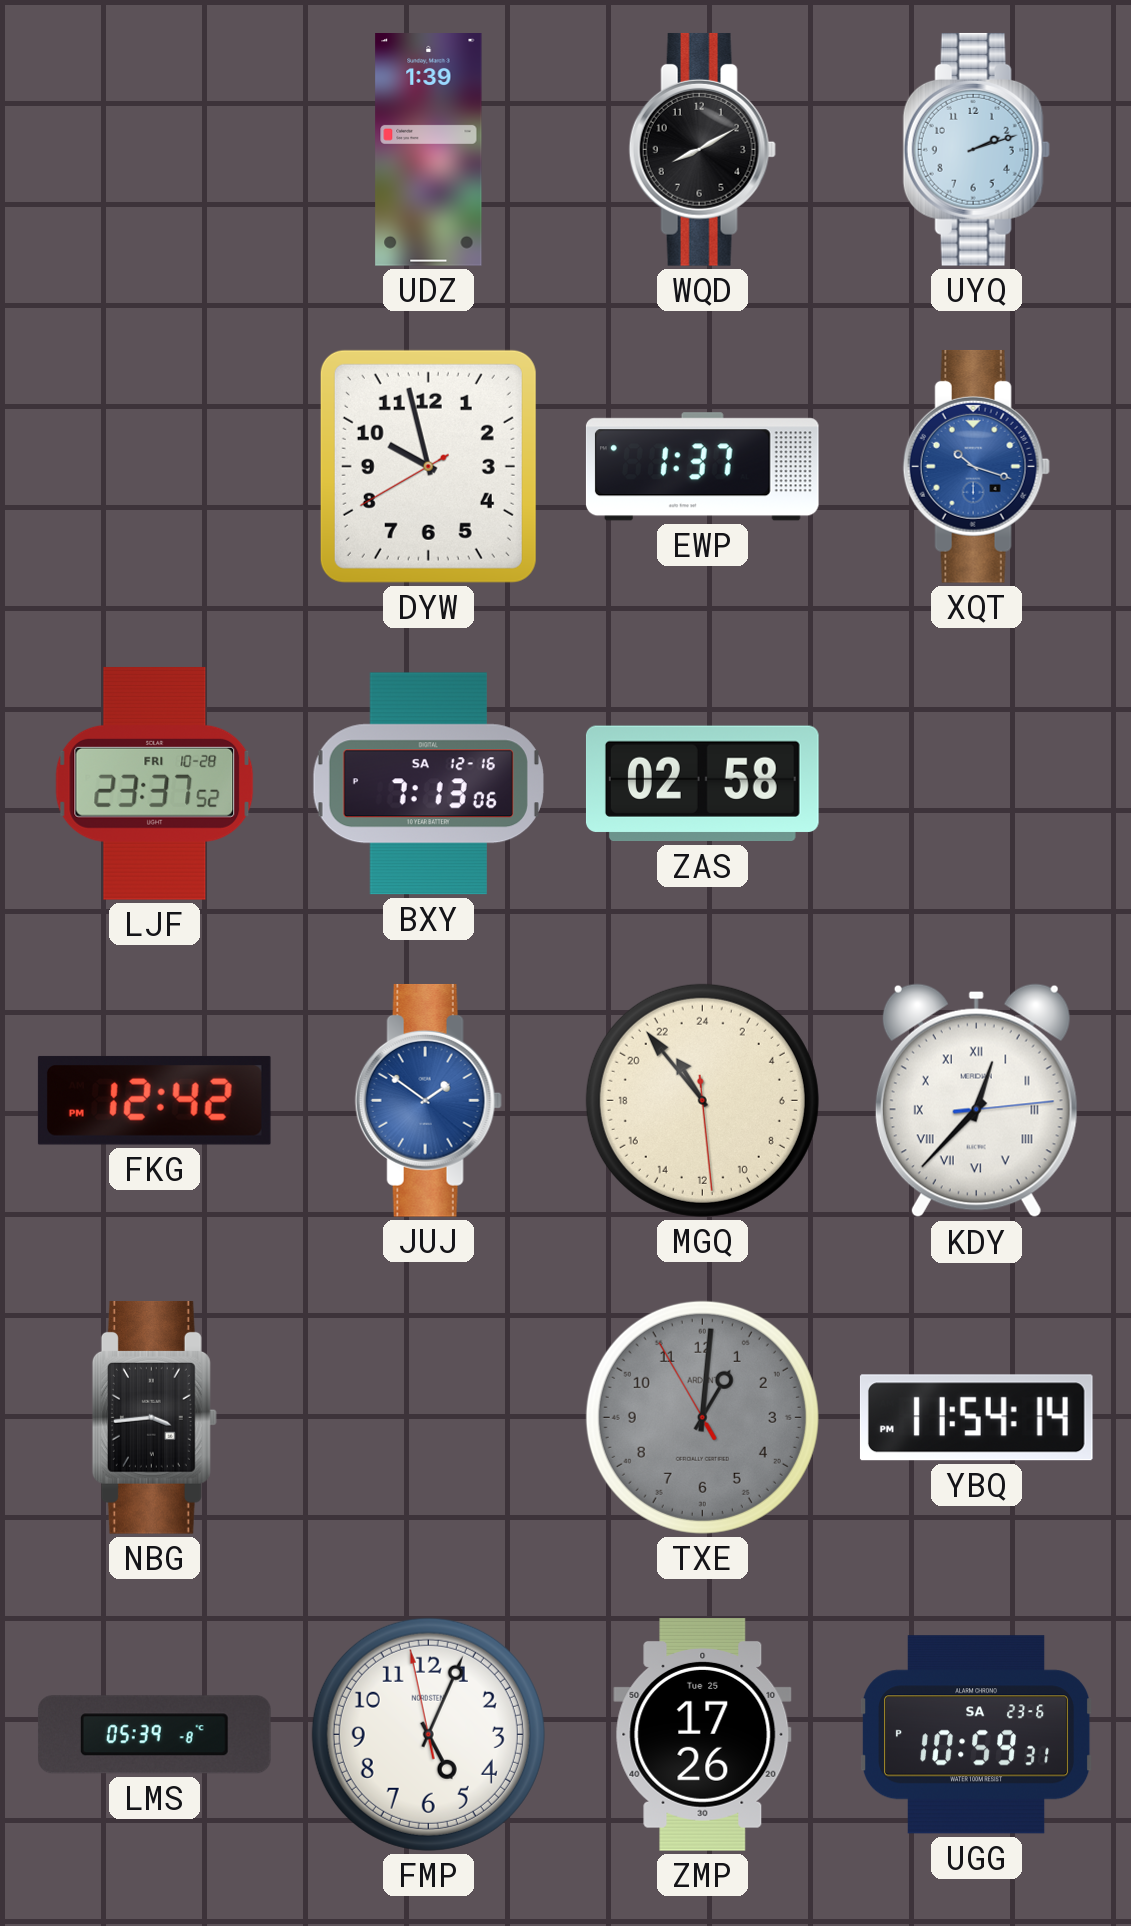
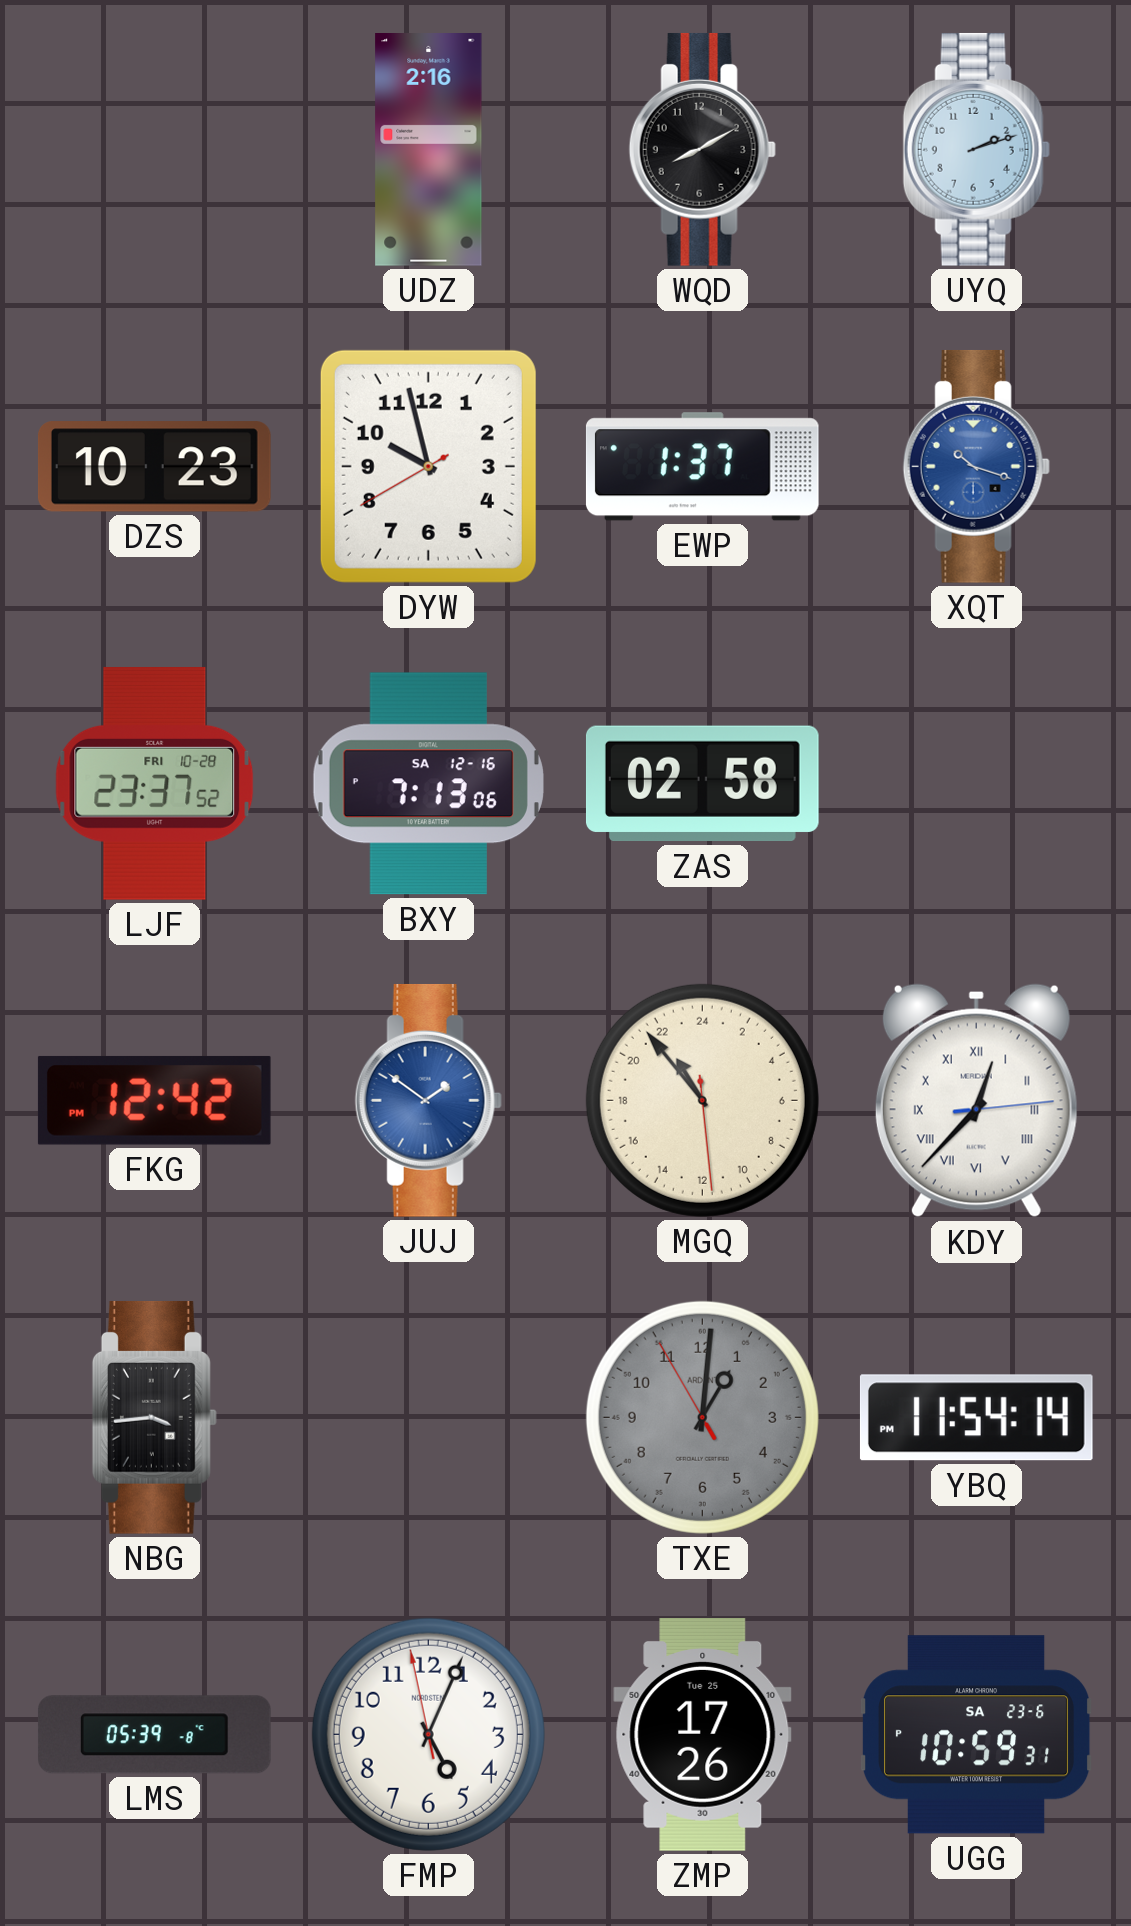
UDZ: 1:39 -> 2:16 (429, 150)
DZS: none -> 10:23 (154, 467)
